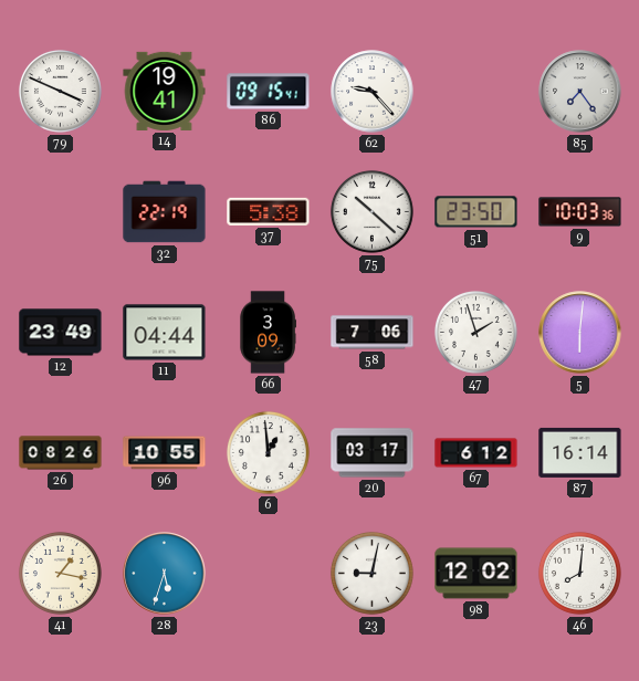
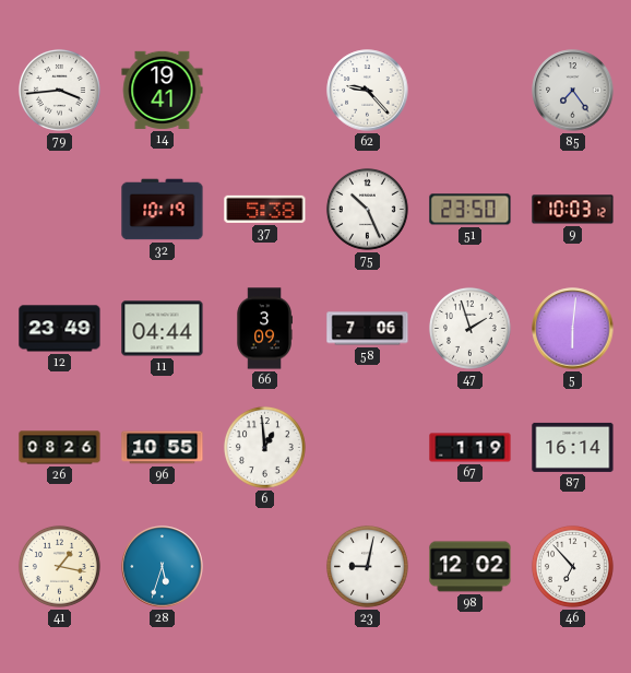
79: 3:49 -> 3:44 (59, 90)
86: 09:15 -> none (269, 92)
32: 22:19 -> 10:19 (163, 210)
75: 10:22 -> 10:26 (367, 209)
9: 10:03:36 -> 10:03:12 (573, 210)
20: 03:17 -> none (373, 453)
67: 6:12 -> 1:19 (471, 448)
46: 8:01 -> 6:53 (572, 566)
